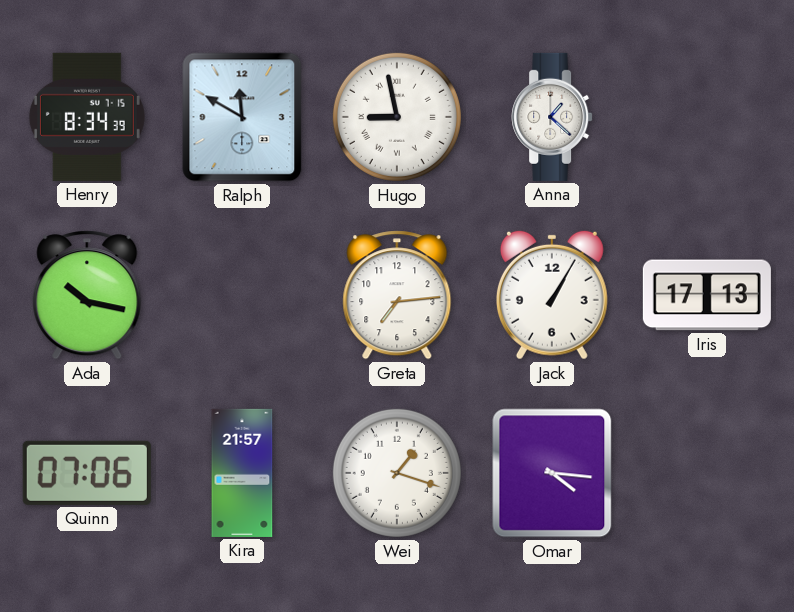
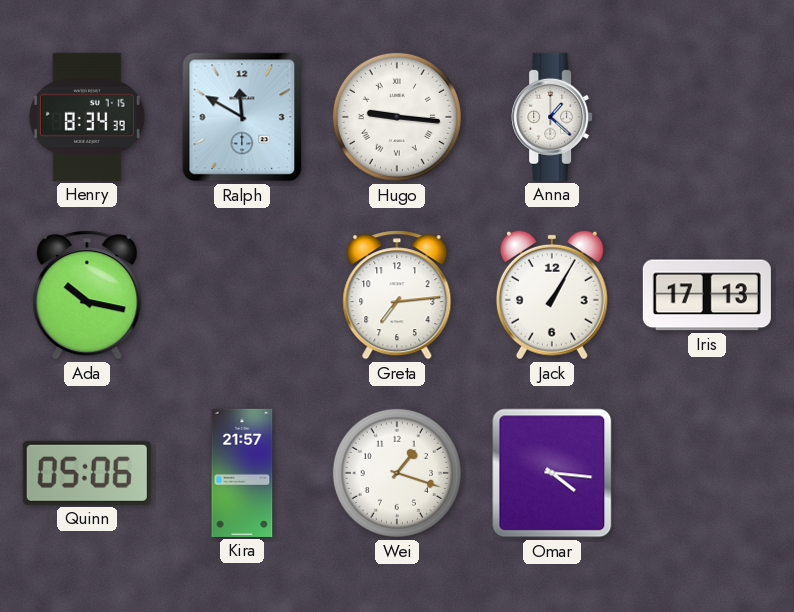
Hugo: 8:58 -> 9:16 (397, 117)
Quinn: 07:06 -> 05:06 (87, 473)
